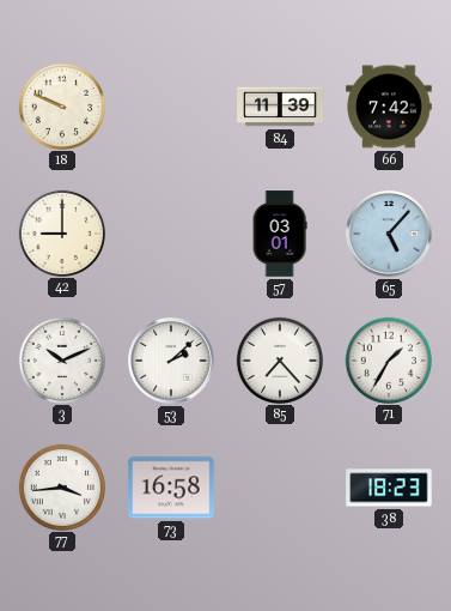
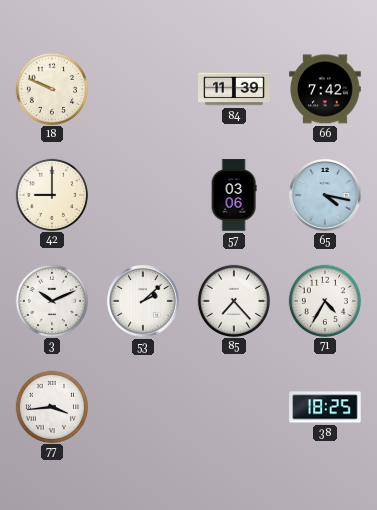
57: 03:01 -> 03:06 (234, 195)
65: 5:07 -> 4:17 (325, 195)
71: 1:35 -> 4:35 (324, 300)
73: 16:58 -> none (171, 488)
38: 18:23 -> 18:25 (325, 407)
